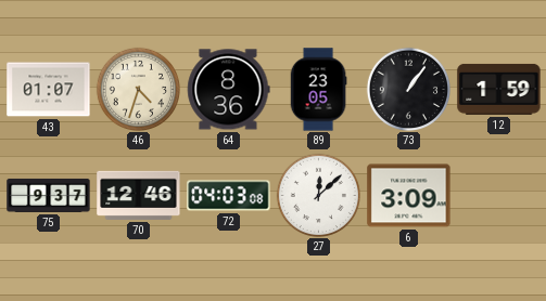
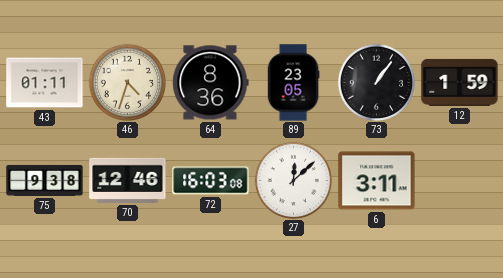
43: 01:07 -> 01:11 (45, 83)
75: 9:37 -> 9:38 (45, 180)
72: 04:03 -> 16:03 (211, 181)
6: 3:09 -> 3:11 (377, 181)
